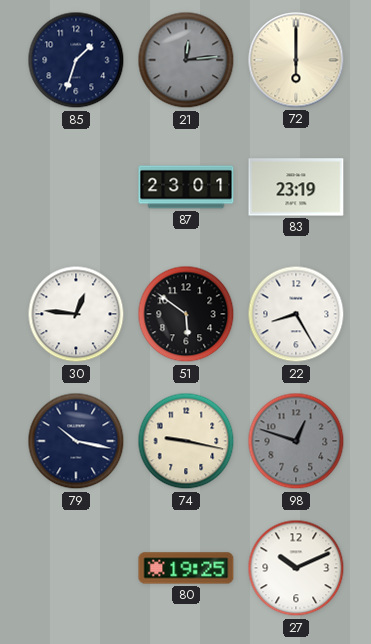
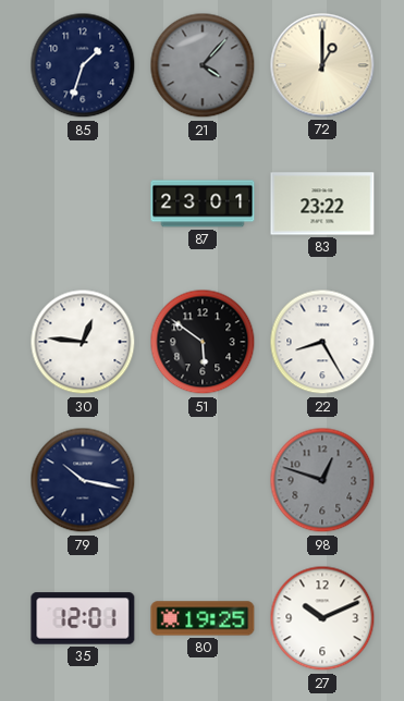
21: 12:14 -> 4:07 (203, 65)
72: 6:00 -> 1:00 (322, 65)
83: 23:19 -> 23:22 (322, 204)
74: 9:17 -> none (186, 441)
35: none -> 12:01 (83, 618)
